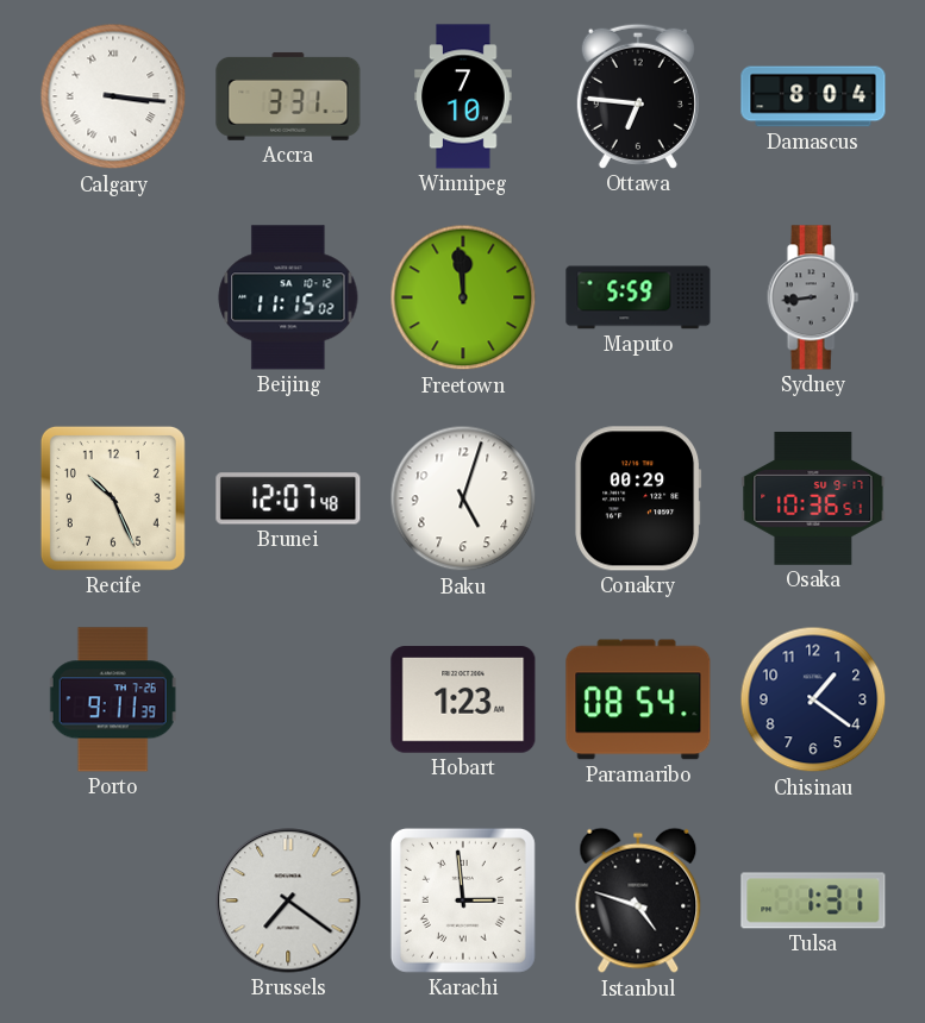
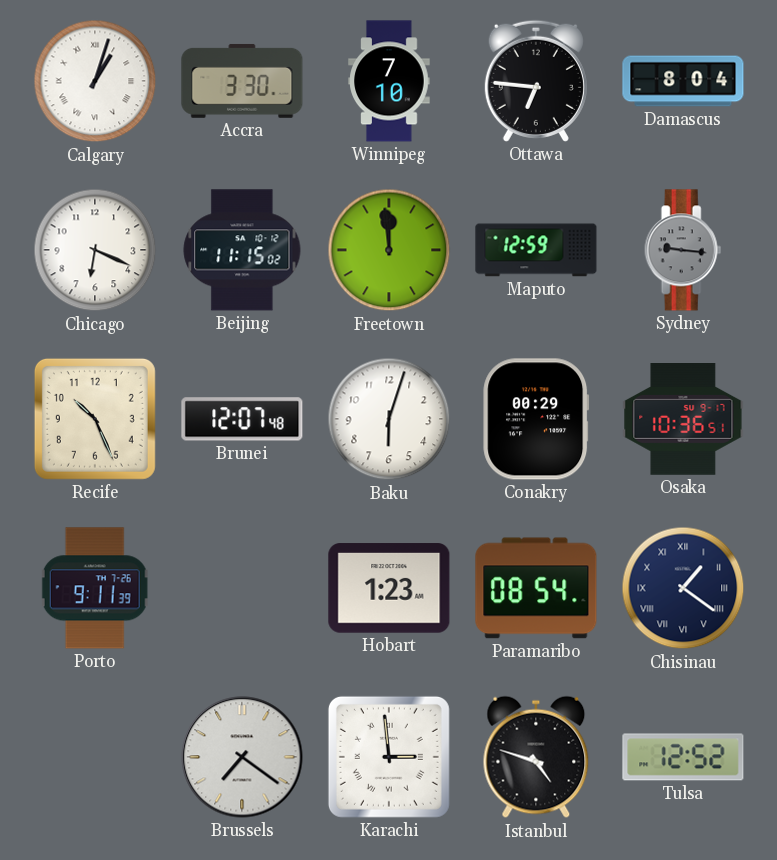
Calgary: 3:16 -> 1:03 (95, 81)
Accra: 3:31 -> 3:30 (242, 81)
Chicago: none -> 6:19 (95, 250)
Maputo: 5:59 -> 12:59 (536, 250)
Sydney: 8:44 -> 9:16 (683, 250)
Baku: 5:03 -> 6:03 (389, 419)
Chisinau numerals: Arabic -> Roman (683, 588)
Tulsa: 1:31 -> 12:52 (683, 757)
